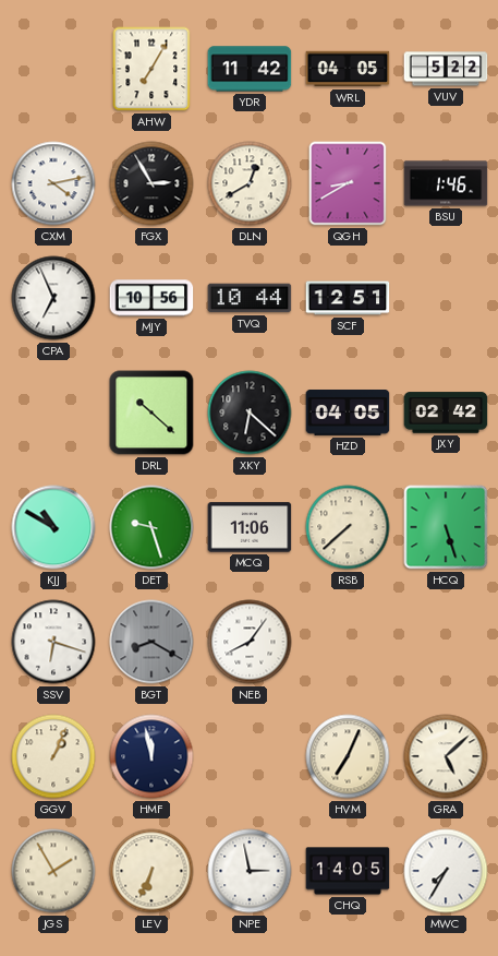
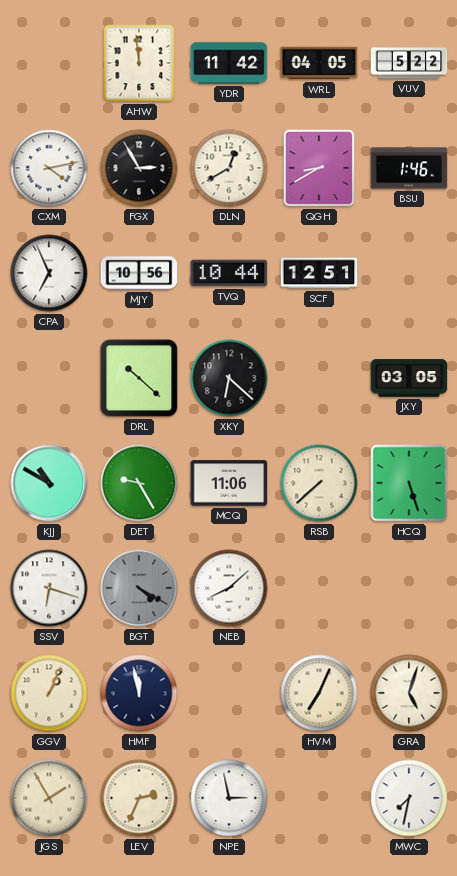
AHW: 7:05 -> 11:59 (139, 63)
HZD: 04:05 -> none (348, 414)
JXY: 02:42 -> 03:05 (409, 378)
DET: 9:27 -> 9:25 (139, 483)
BGT: 8:20 -> 4:20 (139, 588)
NEB: 8:06 -> 8:08 (229, 588)
GRA: 5:08 -> 5:03 (409, 693)
LEV: 6:34 -> 2:34 (139, 798)
CHQ: 14:05 -> none (348, 871)
MWC: 7:35 -> 7:32 (409, 798)
